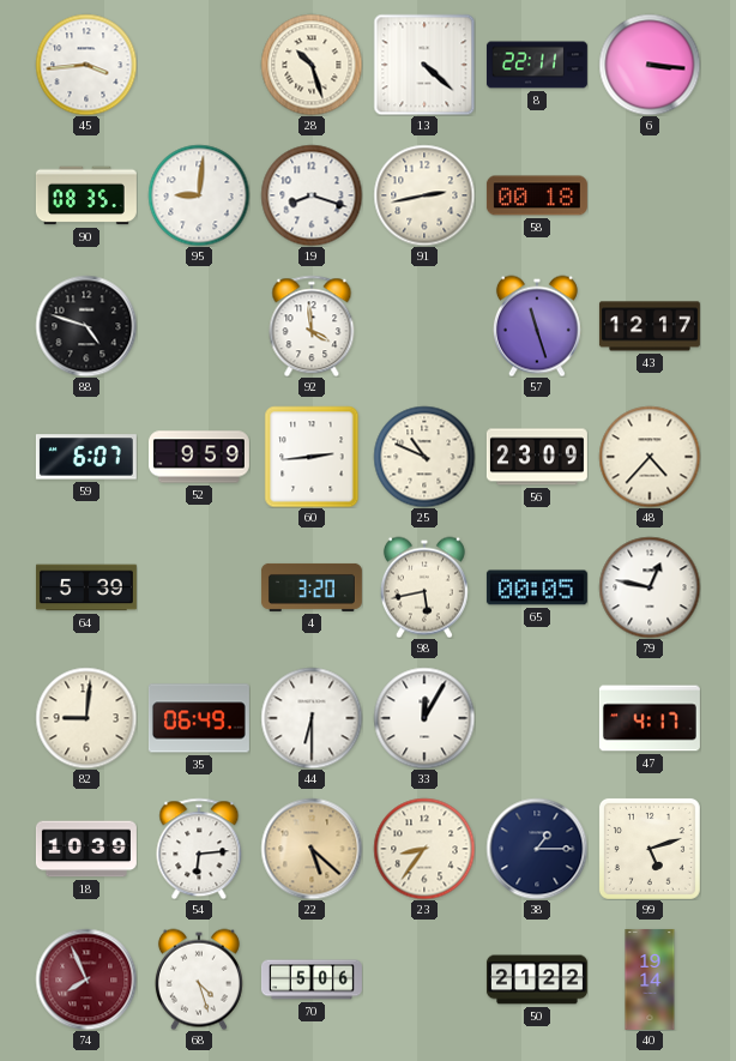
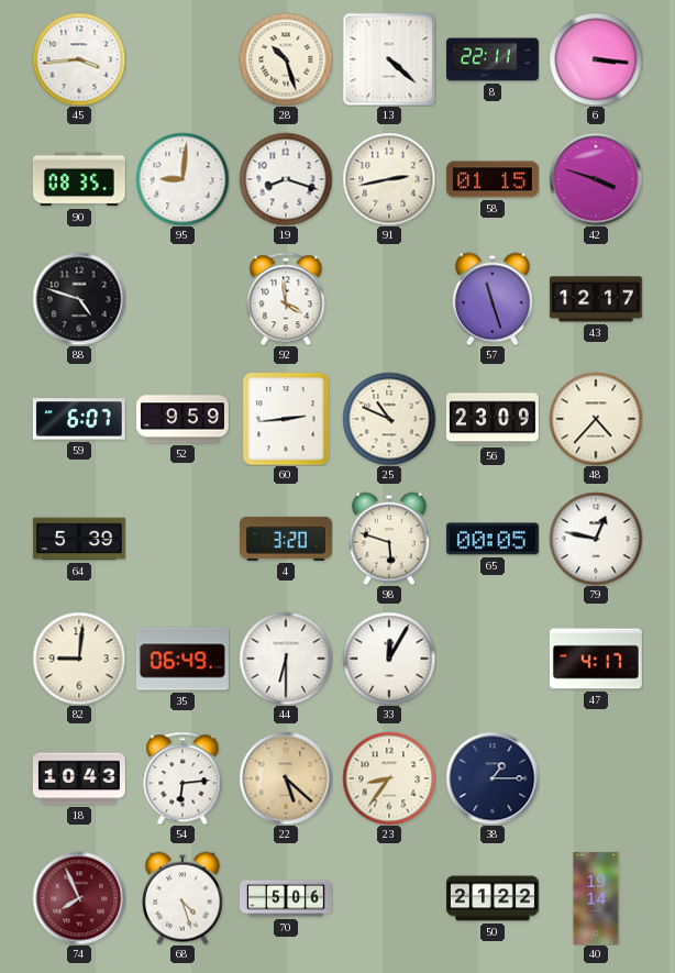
58: 00:18 -> 01:15 (493, 179)
42: none -> 3:48 (596, 179)
98: 5:43 -> 5:48 (389, 539)
18: 10:39 -> 10:43 (79, 778)
99: 5:12 -> none (650, 849)
